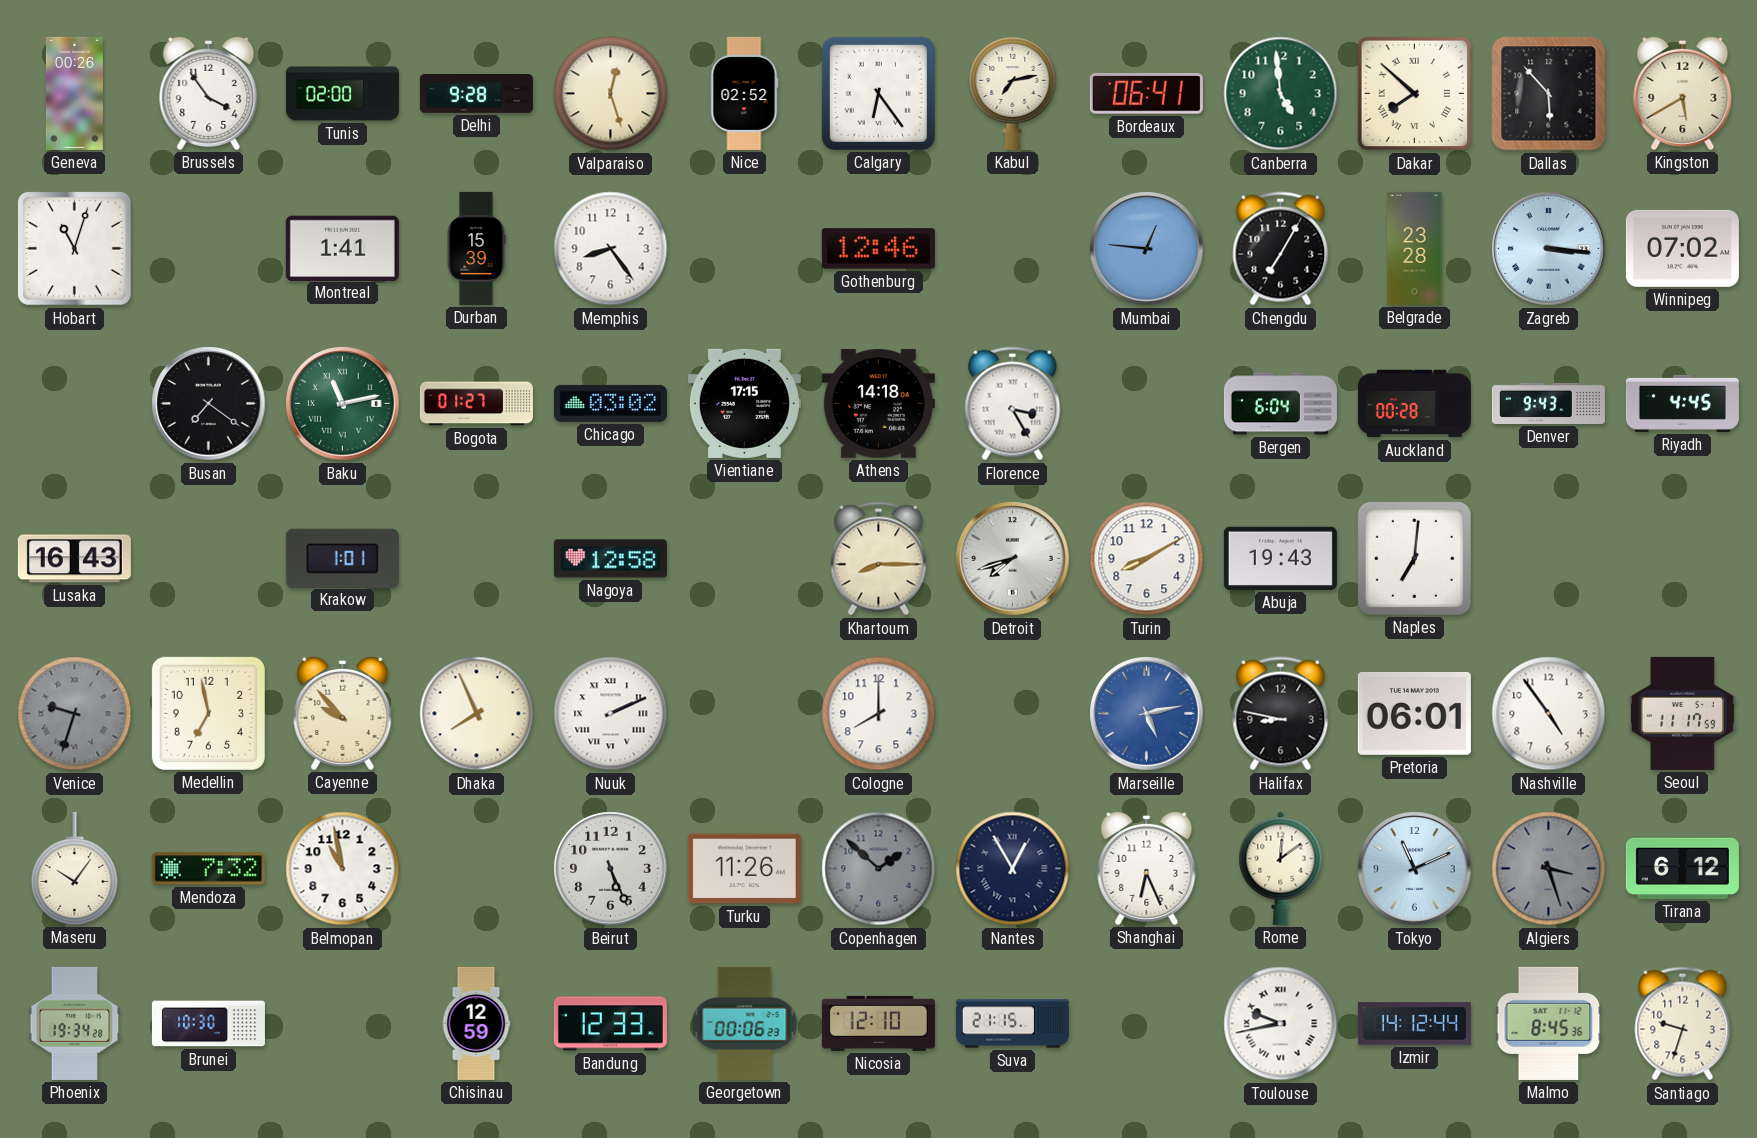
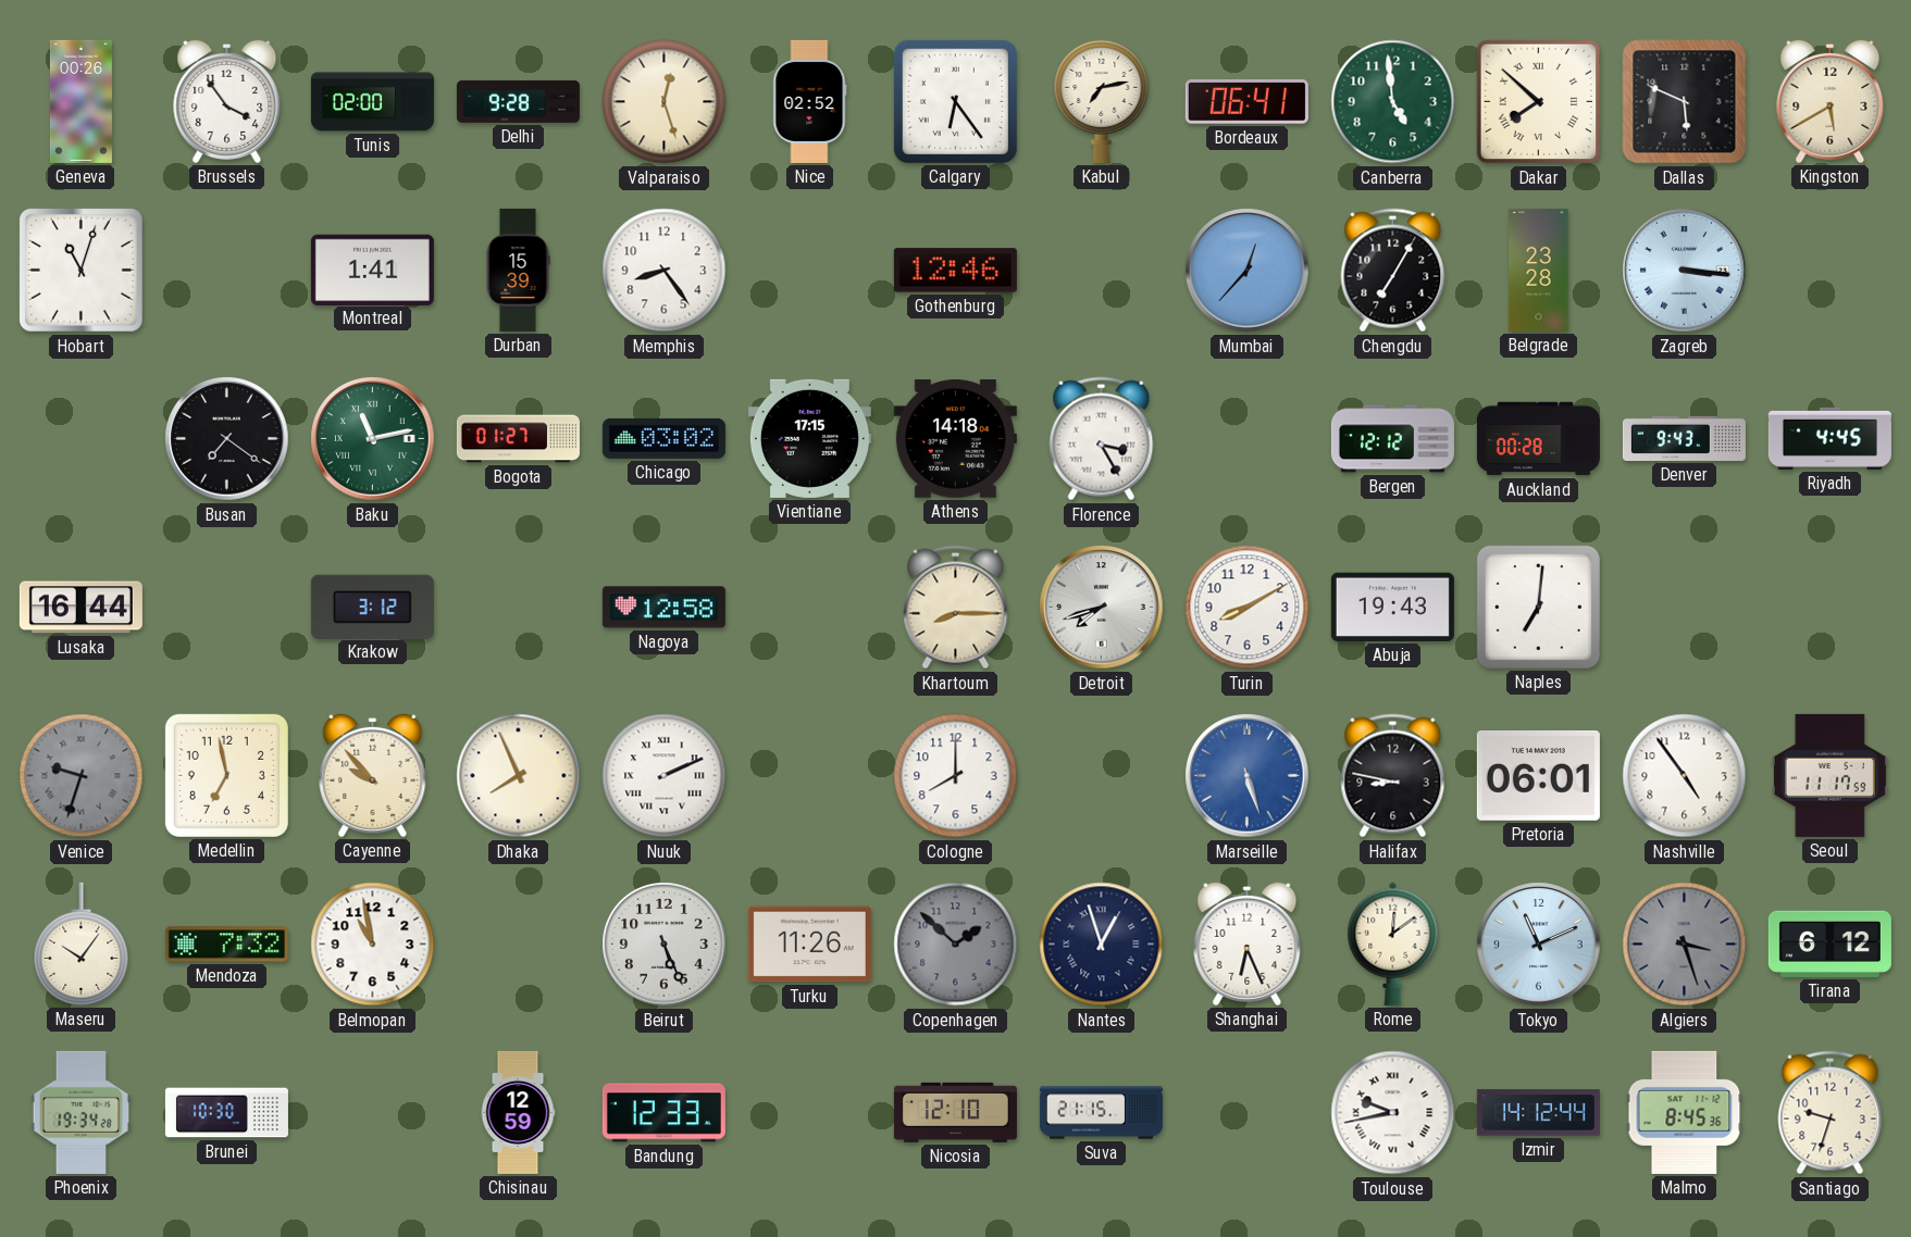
Dallas: 5:53 -> 5:49 (1685, 102)
Mumbai: 12:46 -> 12:37 (1248, 271)
Winnipeg: 07:02 -> none (1682, 248)
Bergen: 6:04 -> 12:12 (1392, 439)
Lusaka: 16:43 -> 16:44 (80, 608)
Krakow: 1:01 -> 3:12 (372, 607)
Marseille: 5:13 -> 5:27 (1248, 776)
Nantes: 12:55 -> 12:57 (1102, 945)
Georgetown: 00:06 -> none (745, 1023)
